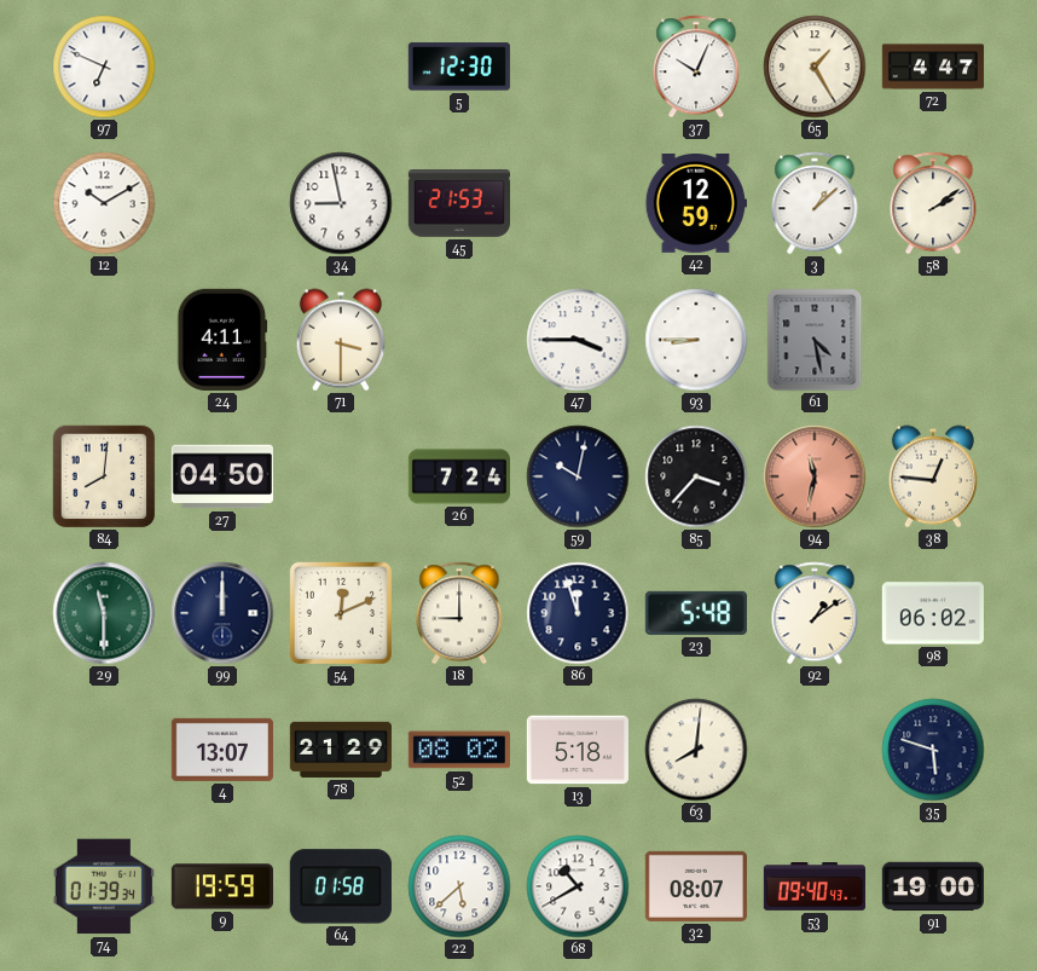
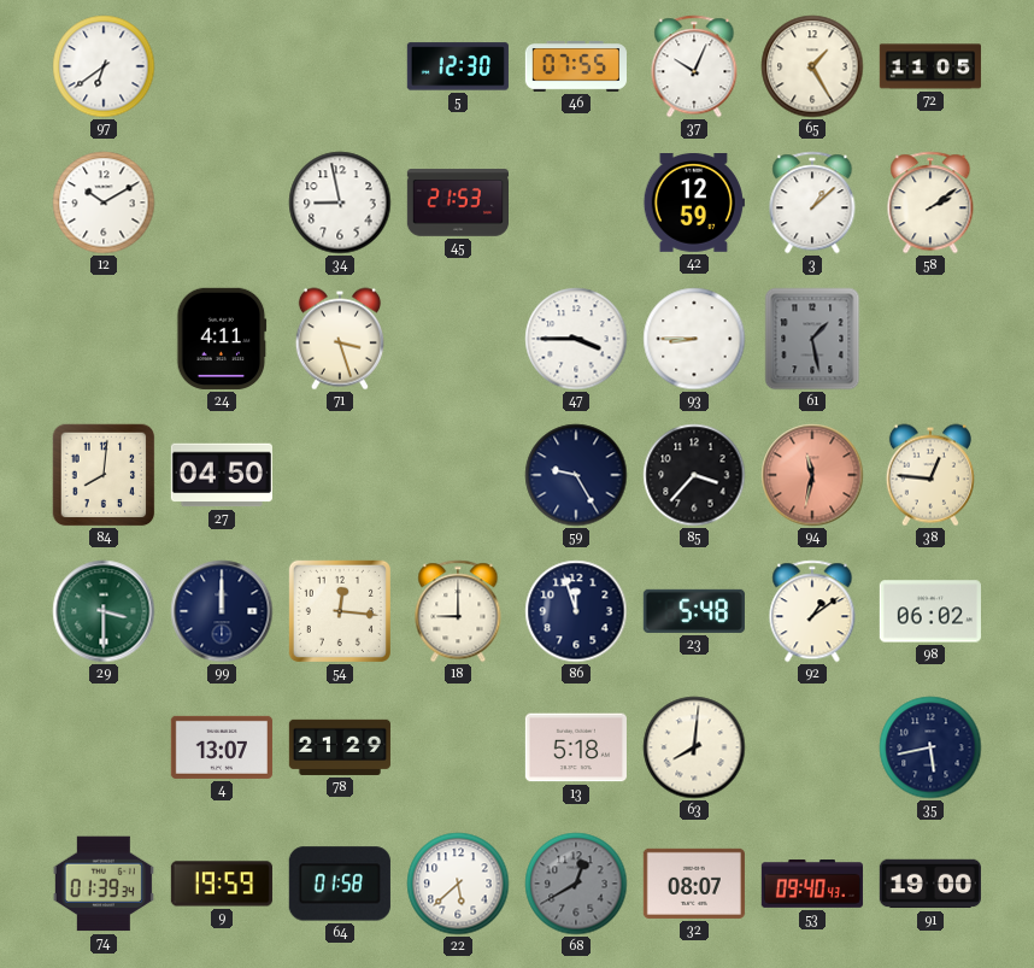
97: 6:49 -> 6:39 (104, 66)
46: none -> 07:55 (575, 68)
72: 4:47 -> 11:05 (930, 66)
71: 3:30 -> 3:27 (340, 339)
61: 4:28 -> 1:28 (812, 339)
26: 7:24 -> none (459, 476)
59: 10:02 -> 9:25 (576, 475)
29: 11:30 -> 3:30 (104, 611)
54: 12:11 -> 12:16 (340, 611)
52: 08:02 -> none (459, 750)
35: 5:48 -> 5:43 (930, 747)
68: 10:40 -> 12:40 (576, 884)
68 dial: white -> grey (576, 884)
